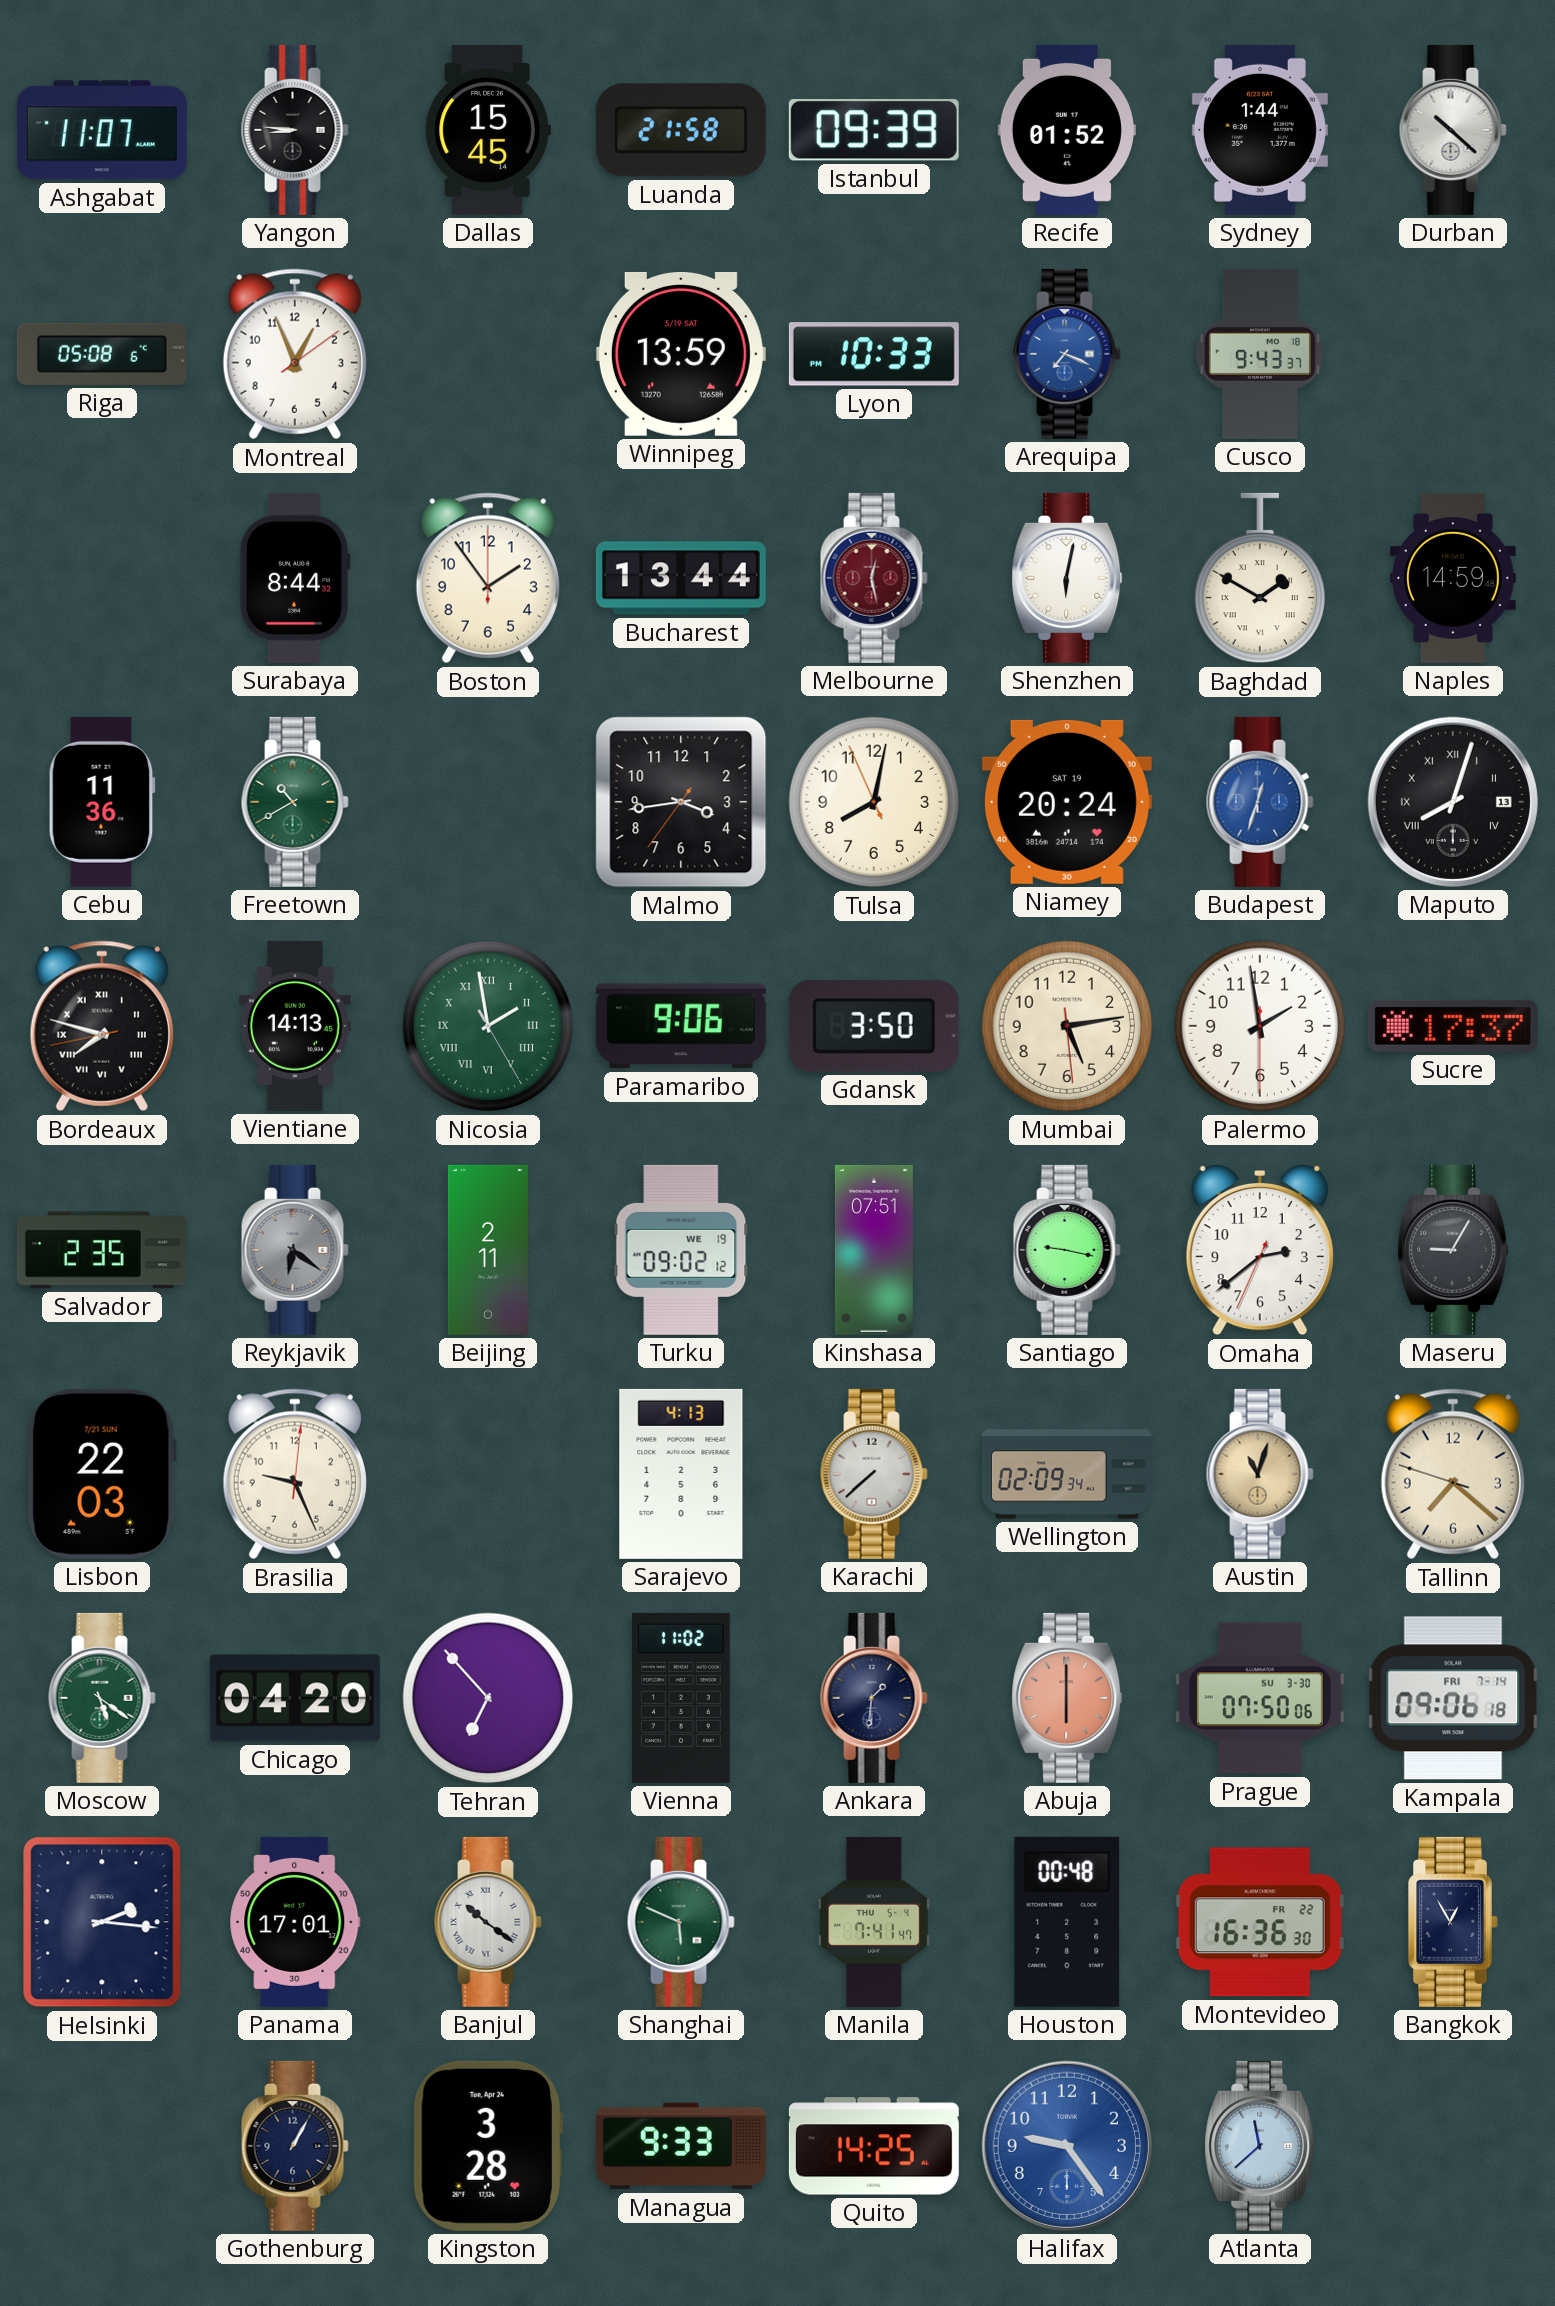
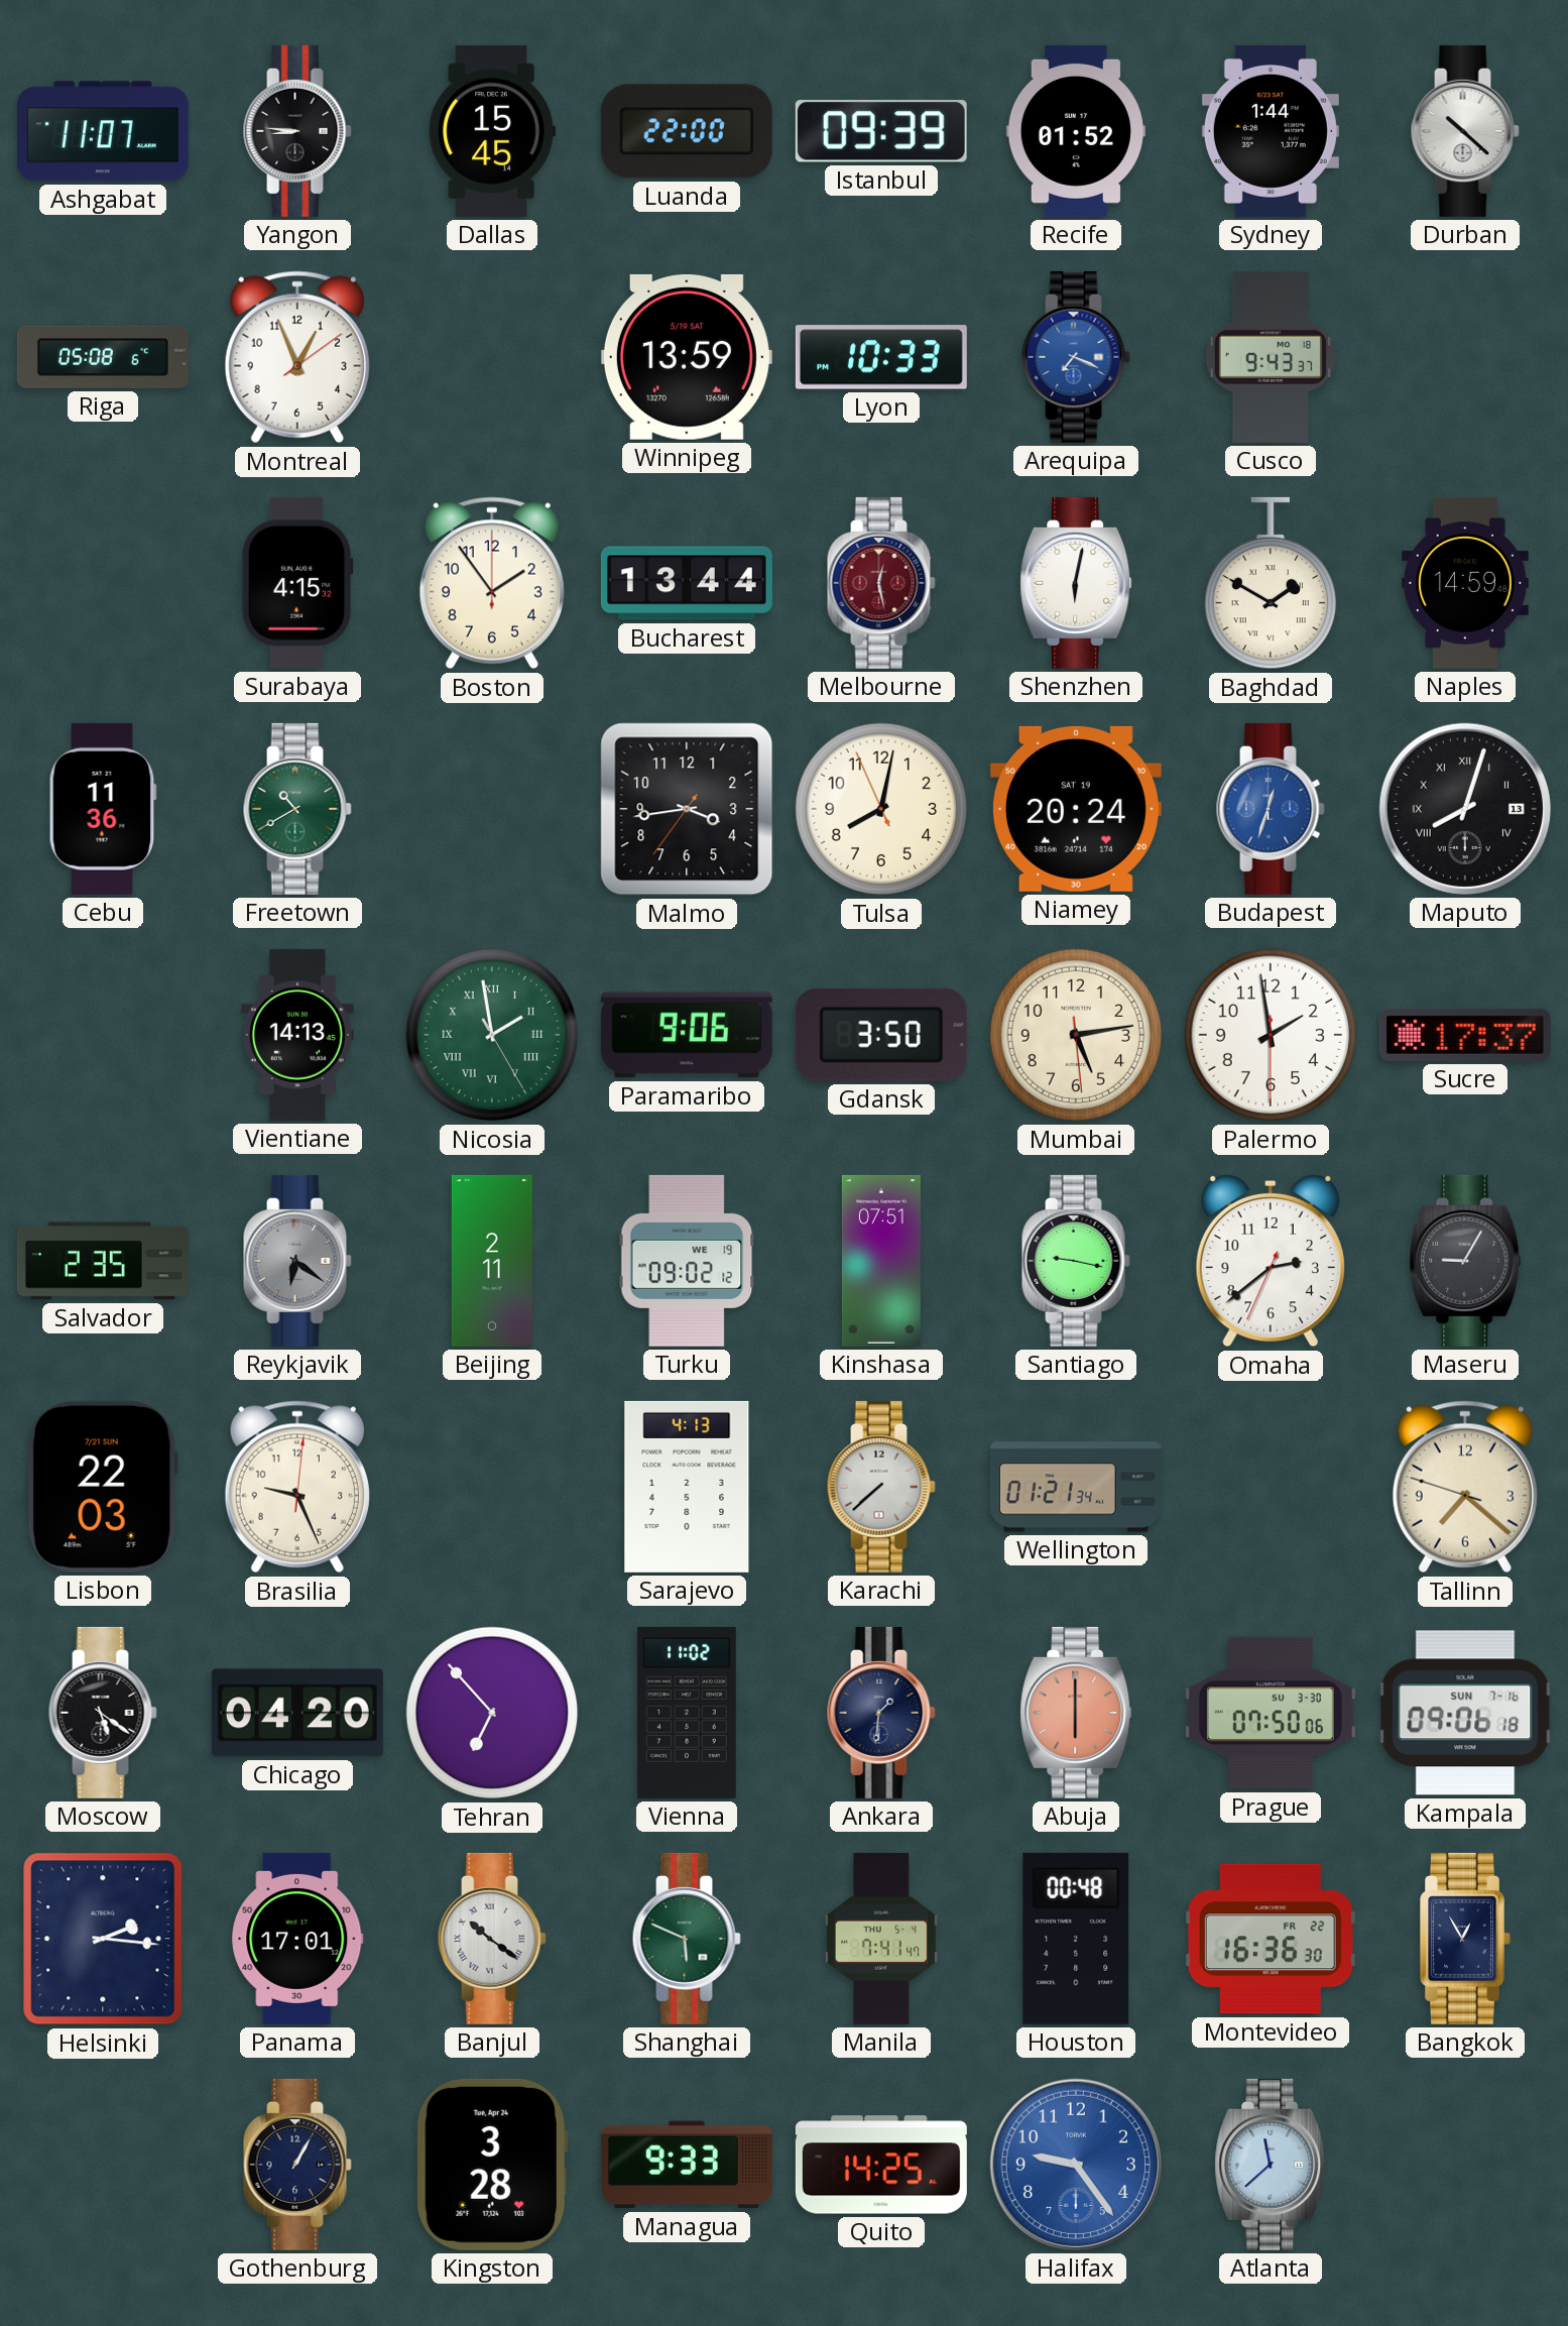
Luanda: 21:58 -> 22:00 (687, 131)
Surabaya: 8:44 -> 4:15 (297, 583)
Bordeaux: 7:47 -> none (102, 1026)
Wellington: 02:09 -> 01:21 (1076, 1487)
Austin: 11:03 -> none (1260, 1474)
Moscow dial: green -> black (103, 1713)
Kampala date: FRI 7-14 -> SUN 7-16 (1465, 1713)
